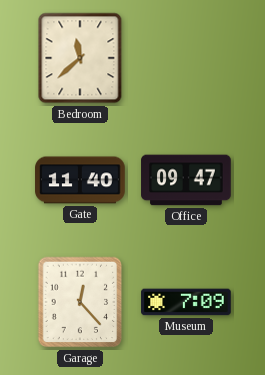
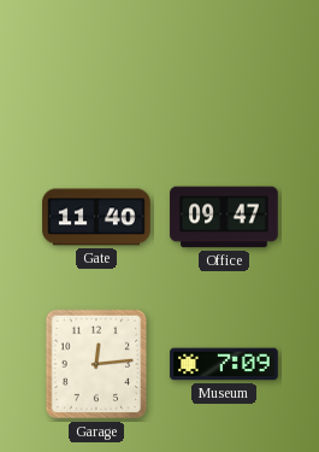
Bedroom: 11:38 -> none (80, 58)
Garage: 12:23 -> 12:14 (96, 364)
